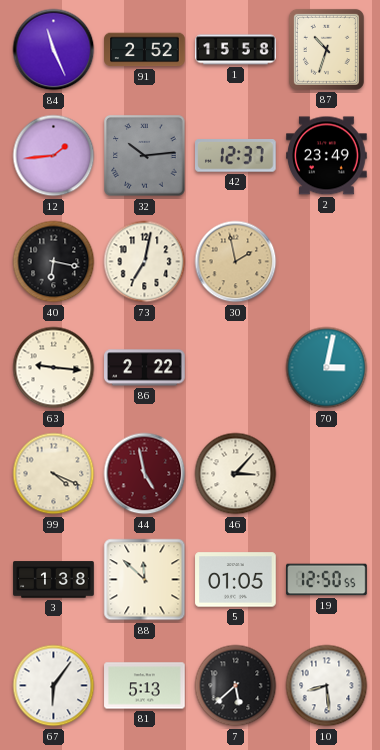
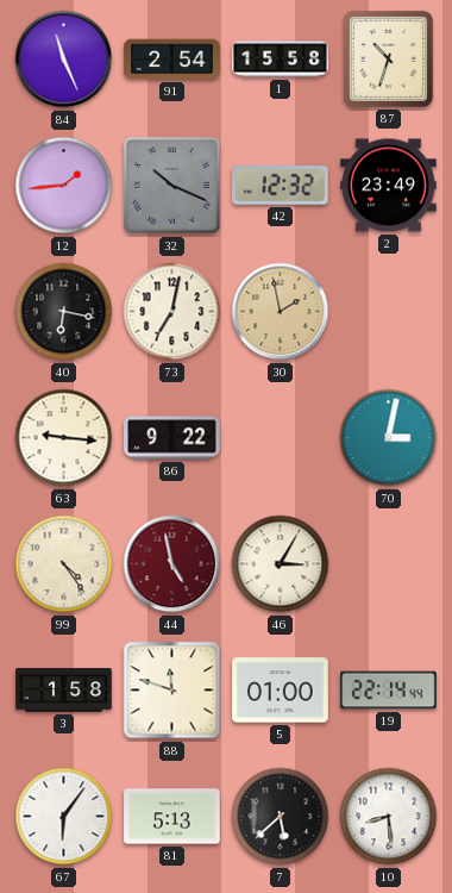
91: 2:52 -> 2:54 (172, 60)
32: 10:14 -> 10:19 (172, 186)
42: 12:37 -> 12:32 (281, 186)
86: 2:22 -> 9:22 (172, 438)
99: 4:19 -> 4:24 (64, 564)
46: 3:07 -> 3:05 (281, 564)
3: 1:38 -> 1:58 (64, 691)
88: 11:52 -> 11:48 (172, 691)
5: 01:05 -> 01:00 (281, 691)
19: 12:50 -> 22:14 (389, 691)
